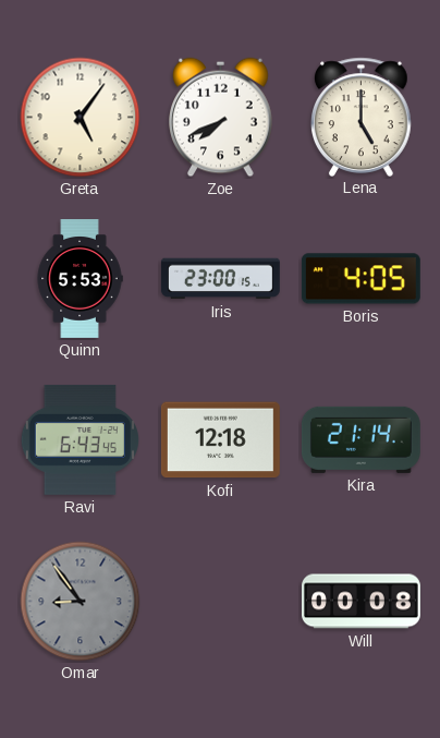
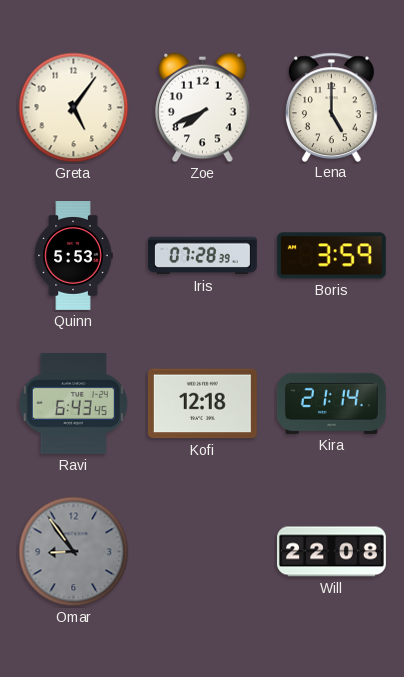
Iris: 23:00 -> 07:28 (203, 256)
Boris: 4:05 -> 3:59 (331, 256)
Will: 00:08 -> 22:08 (332, 552)
